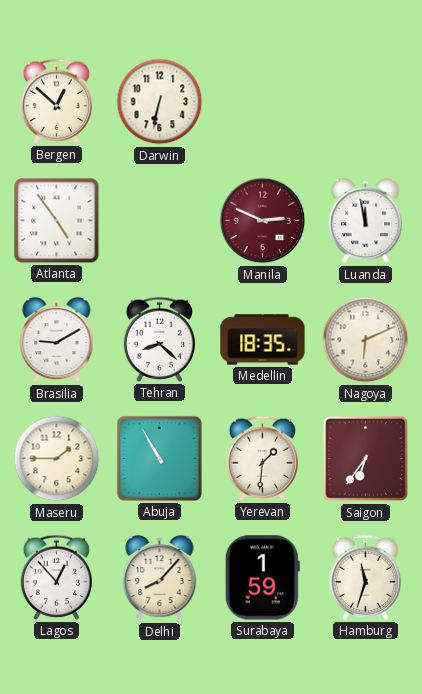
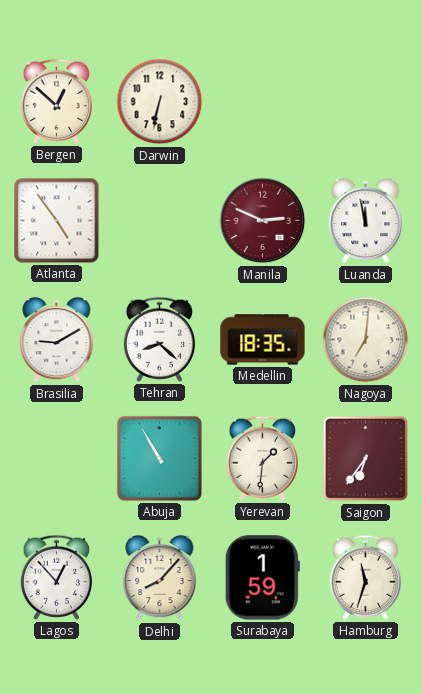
Nagoya: 6:11 -> 7:01 (366, 340)
Maseru: 1:45 -> none (57, 459)
